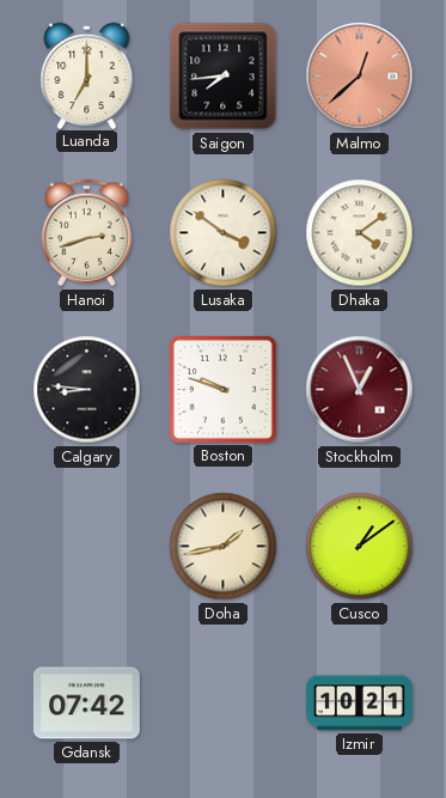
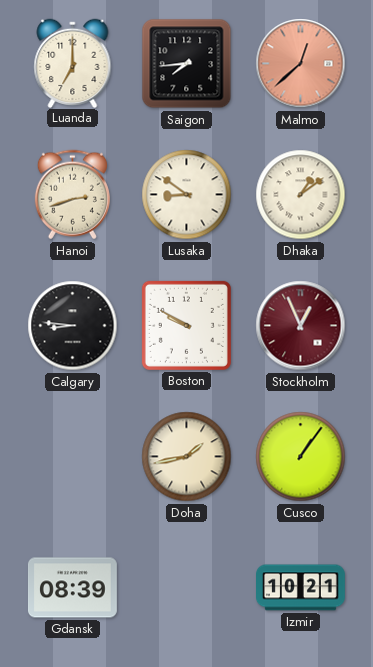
Lusaka: 3:51 -> 8:51 (187, 195)
Dhaka: 4:09 -> 1:09 (301, 195)
Boston: 9:48 -> 9:50 (186, 325)
Cusco: 1:09 -> 1:06 (301, 457)
Gdansk: 07:42 -> 08:39 (72, 588)
